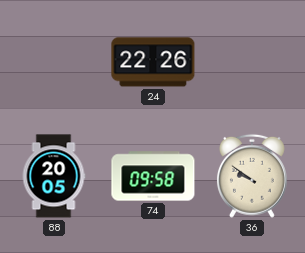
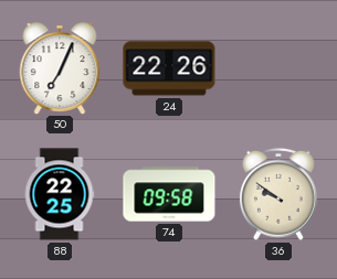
50: none -> 7:04 (60, 68)
88: 20:05 -> 22:25 (60, 194)
